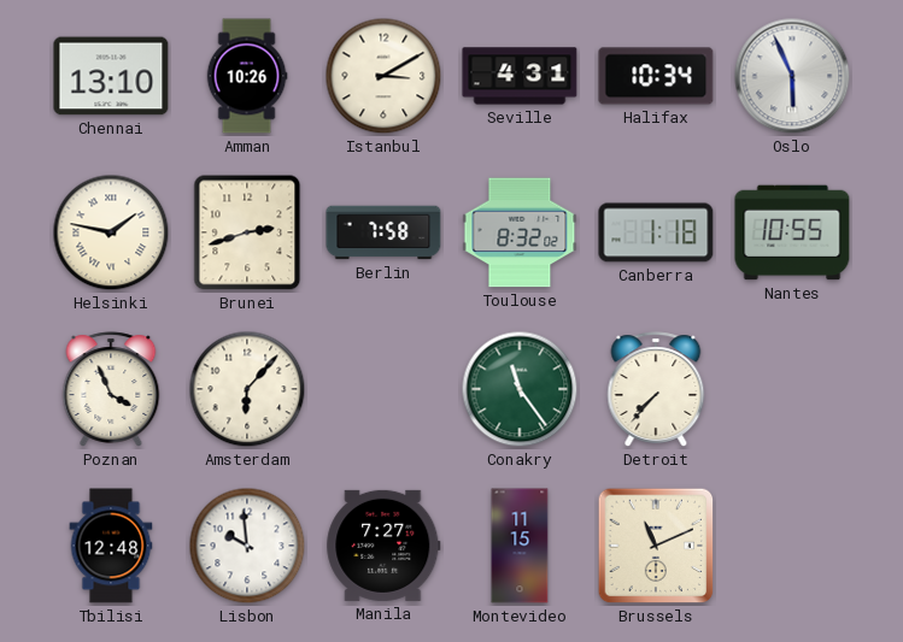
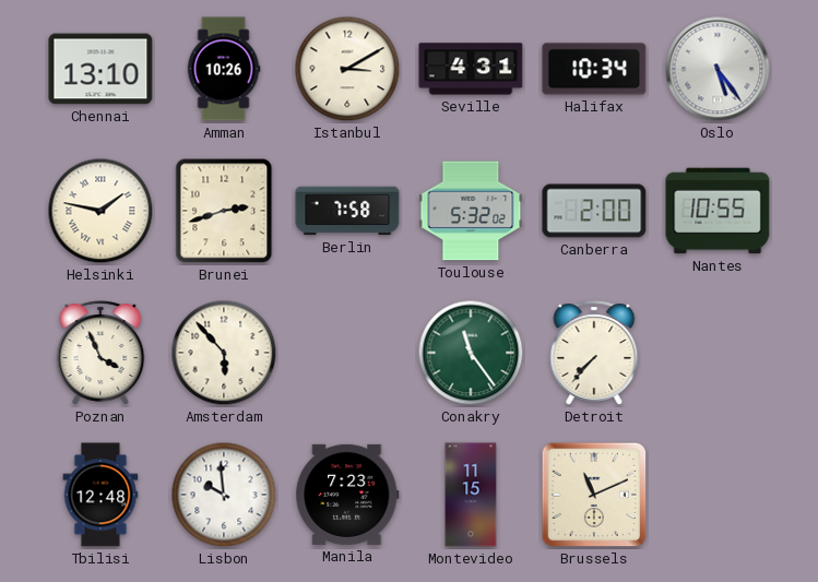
Oslo: 5:56 -> 5:24 (718, 69)
Toulouse: 8:32 -> 5:32 (471, 211)
Canberra: 1:18 -> 2:00 (594, 211)
Amsterdam: 6:07 -> 5:53 (224, 353)
Manila: 7:27 -> 7:23 (347, 495)
